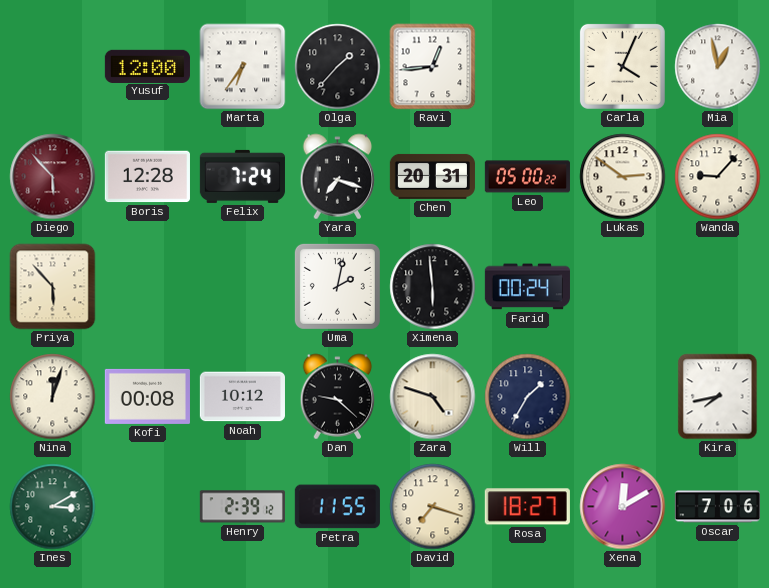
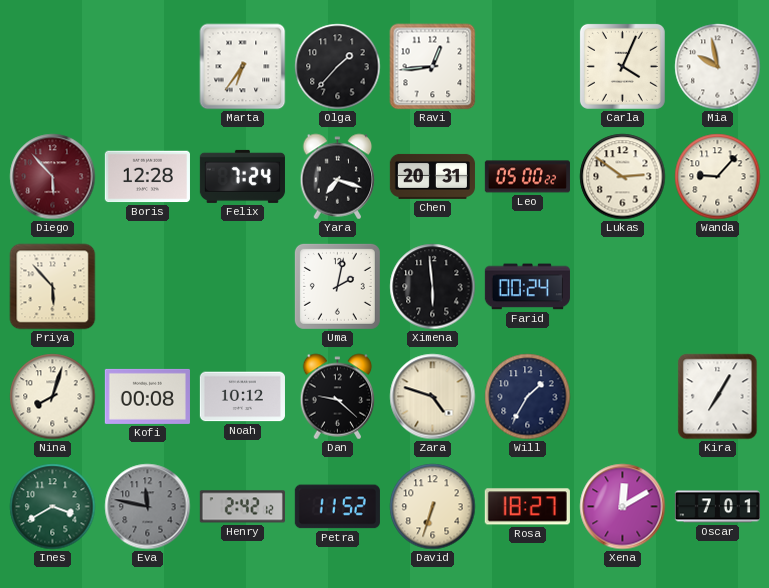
Yusuf: 12:00 -> none (147, 66)
Mia: 12:58 -> 9:58 (718, 67)
Nina: 12:03 -> 8:03 (53, 397)
Kira: 7:43 -> 7:05 (718, 397)
Ines: 3:10 -> 3:40 (53, 507)
Eva: none -> 11:47 (148, 507)
Henry: 2:39 -> 2:42 (242, 507)
Petra: 11:55 -> 11:52 (337, 507)
David: 7:18 -> 6:33 (433, 507)
Oscar: 7:06 -> 7:01 (717, 507)
